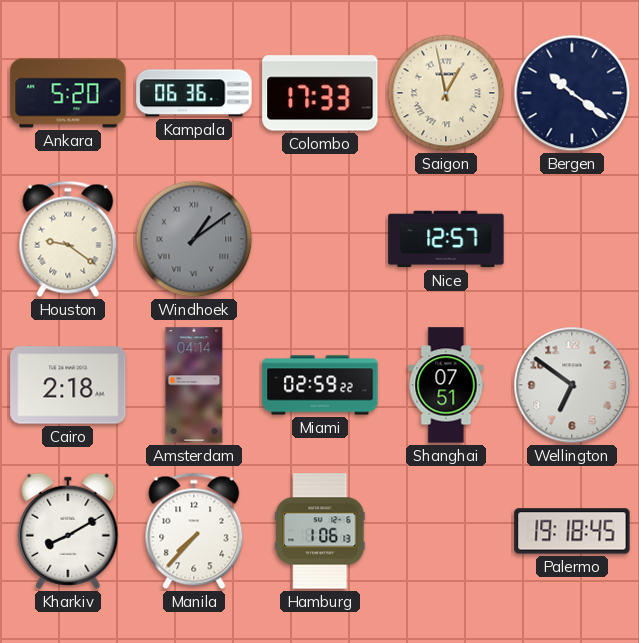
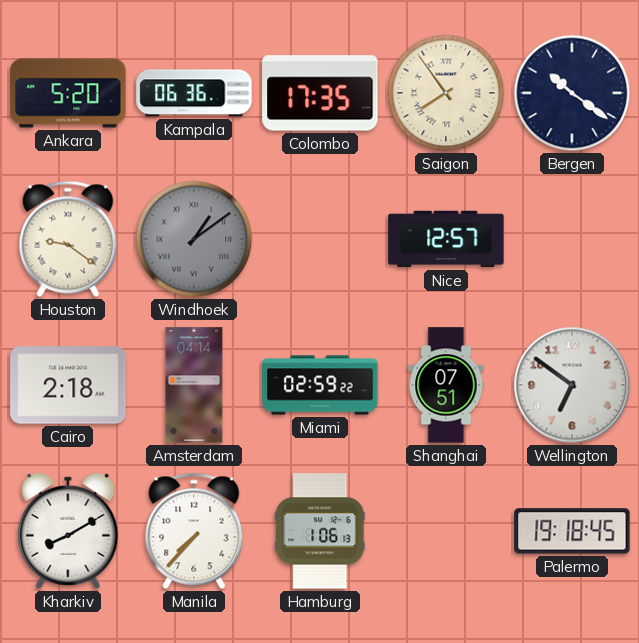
Colombo: 17:33 -> 17:35 (320, 93)
Saigon: 12:58 -> 7:54 (446, 93)
